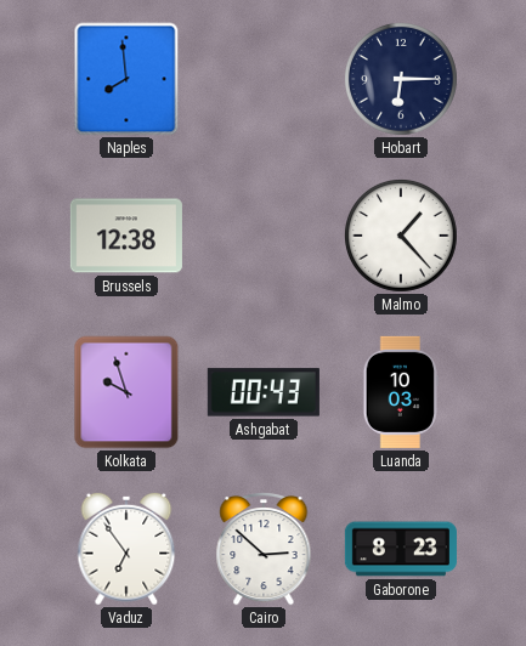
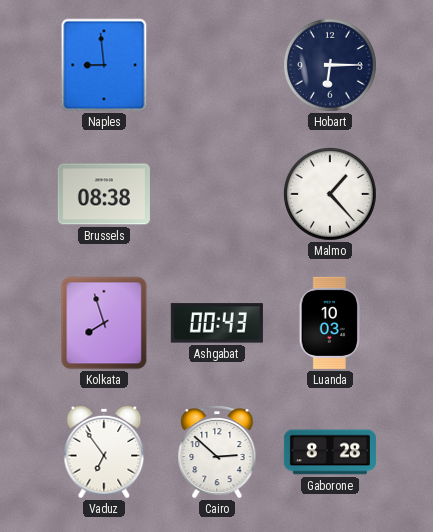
Naples: 7:59 -> 8:59 (104, 65)
Brussels: 12:38 -> 08:38 (104, 194)
Kolkata: 9:57 -> 7:57 (104, 323)
Gaborone: 8:23 -> 8:28 (330, 452)
